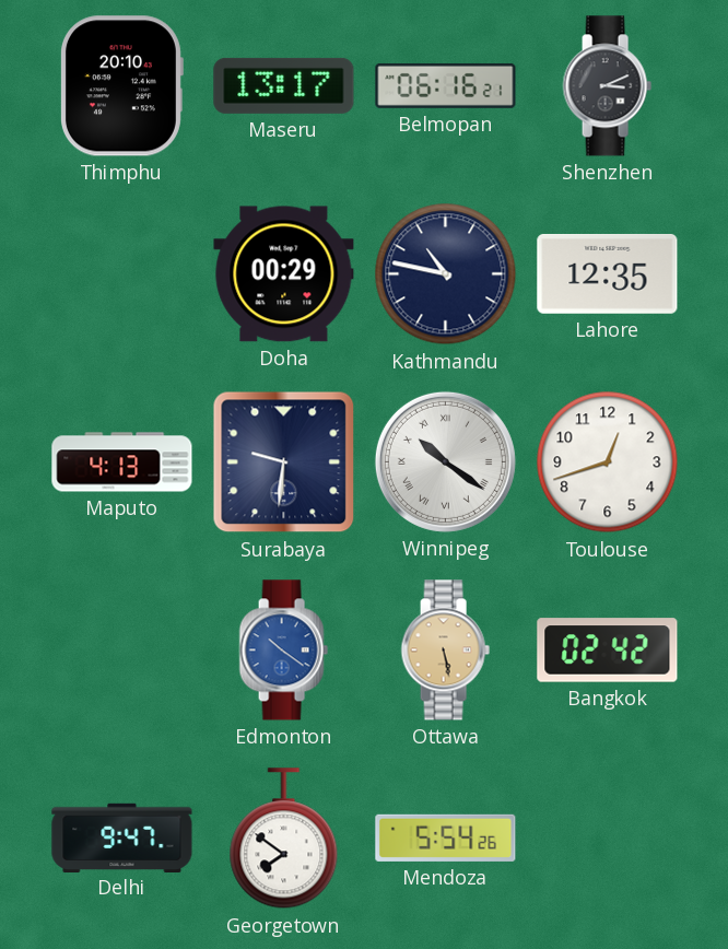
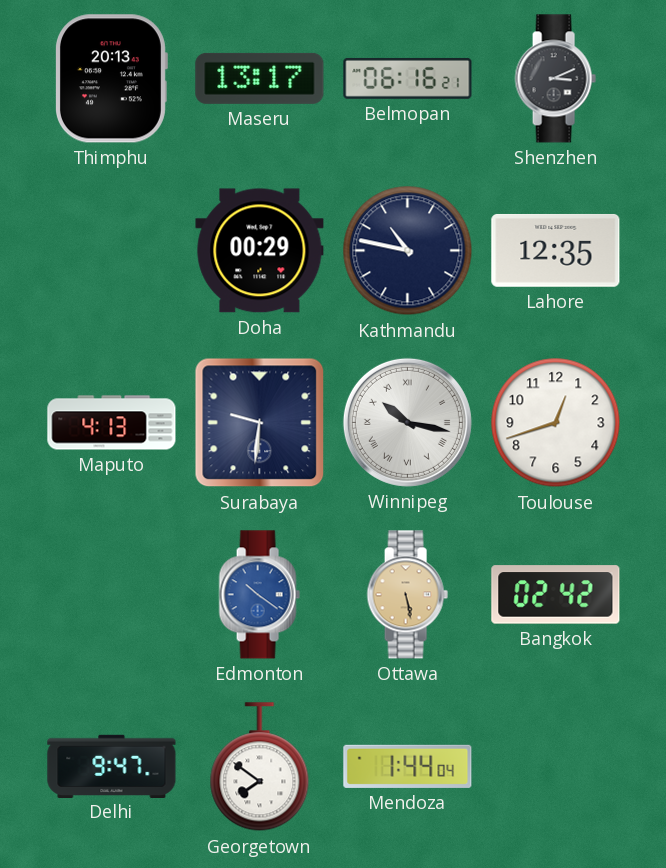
Thimphu: 20:10 -> 20:13 (112, 79)
Winnipeg: 10:21 -> 10:17 (407, 422)
Mendoza: 5:54 -> 1:44 (408, 766)
